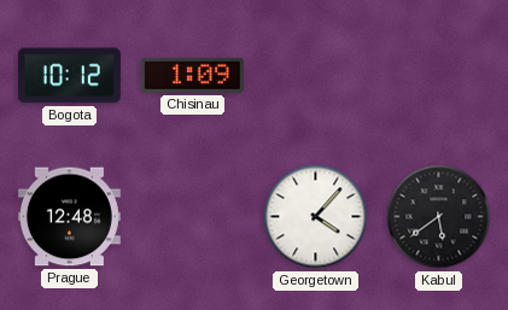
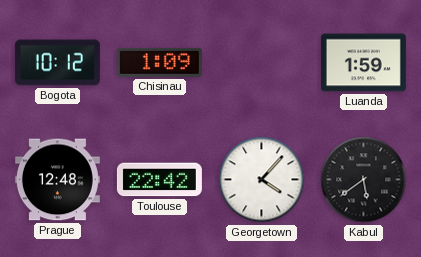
Luanda: none -> 1:59 (363, 63)
Toulouse: none -> 22:42 (159, 180)
